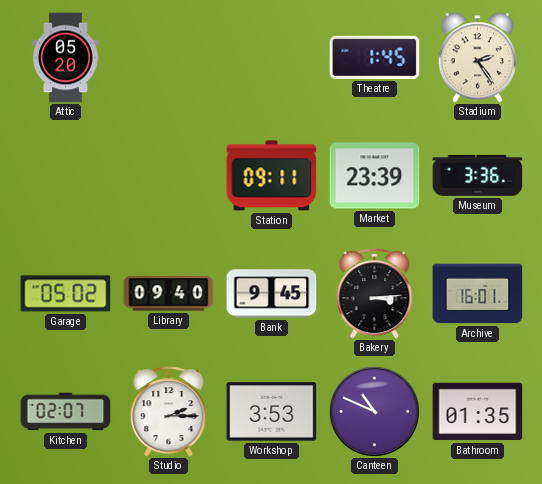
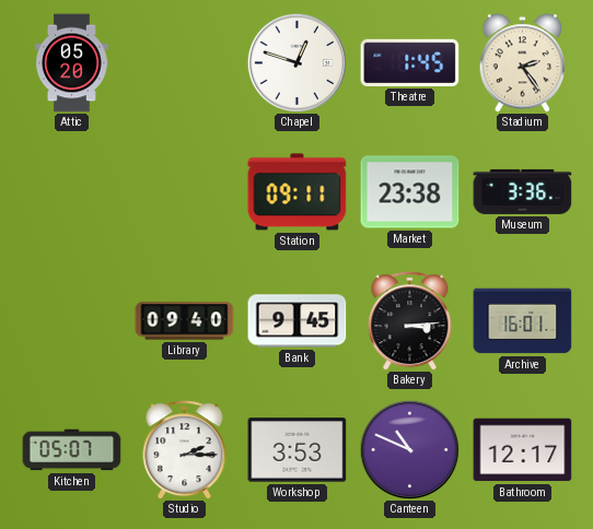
Chapel: none -> 12:48 (296, 62)
Market: 23:39 -> 23:38 (410, 192)
Garage: 05:02 -> none (66, 294)
Kitchen: 02:07 -> 05:07 (72, 450)
Bathroom: 01:35 -> 12:17 (523, 450)
